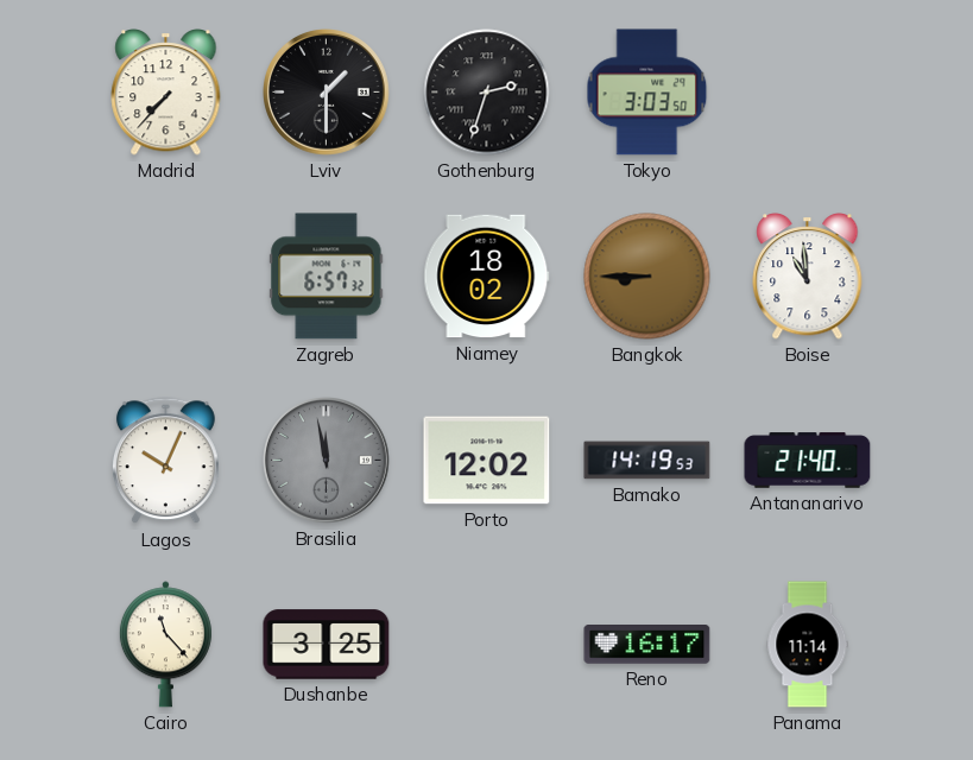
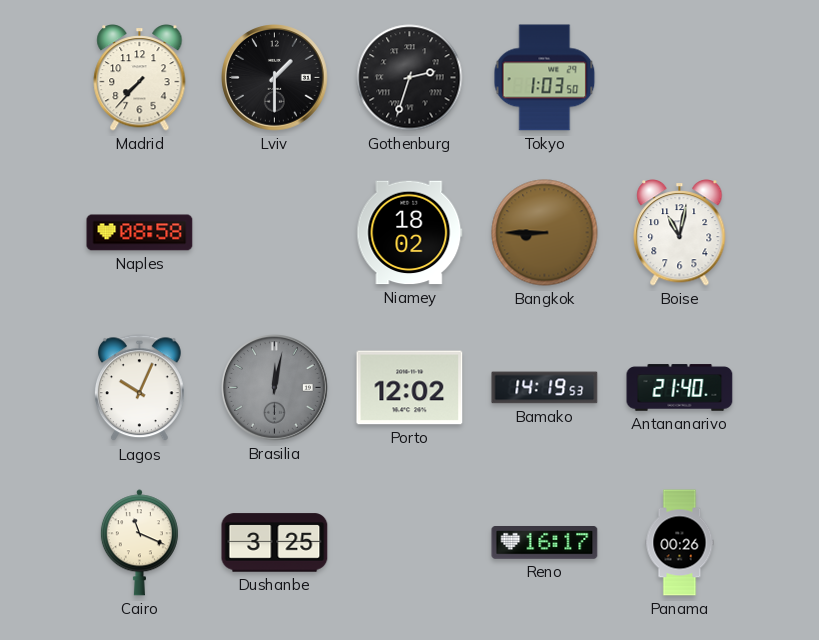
Tokyo: 3:03 -> 1:03 (545, 78)
Naples: none -> 08:58 (140, 233)
Zagreb: 6:57 -> none (327, 277)
Boise: 10:59 -> 11:02 (680, 233)
Brasilia: 11:58 -> 12:02 (275, 388)
Cairo: 11:23 -> 11:19 (139, 543)
Panama: 11:14 -> 00:26 (680, 543)
